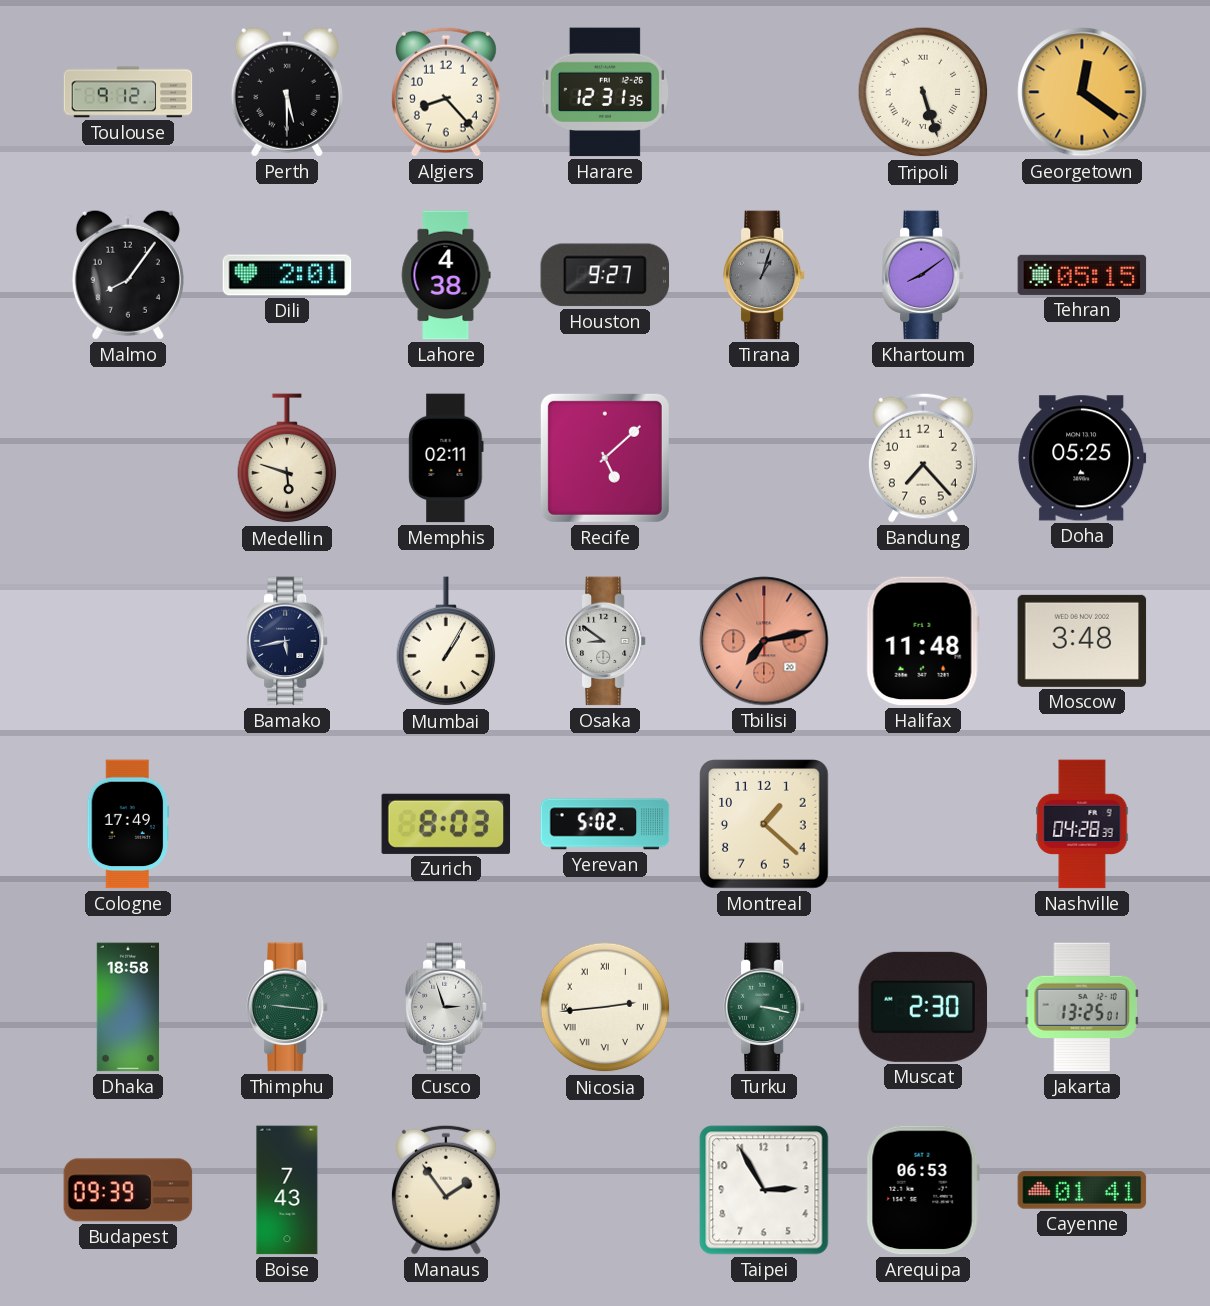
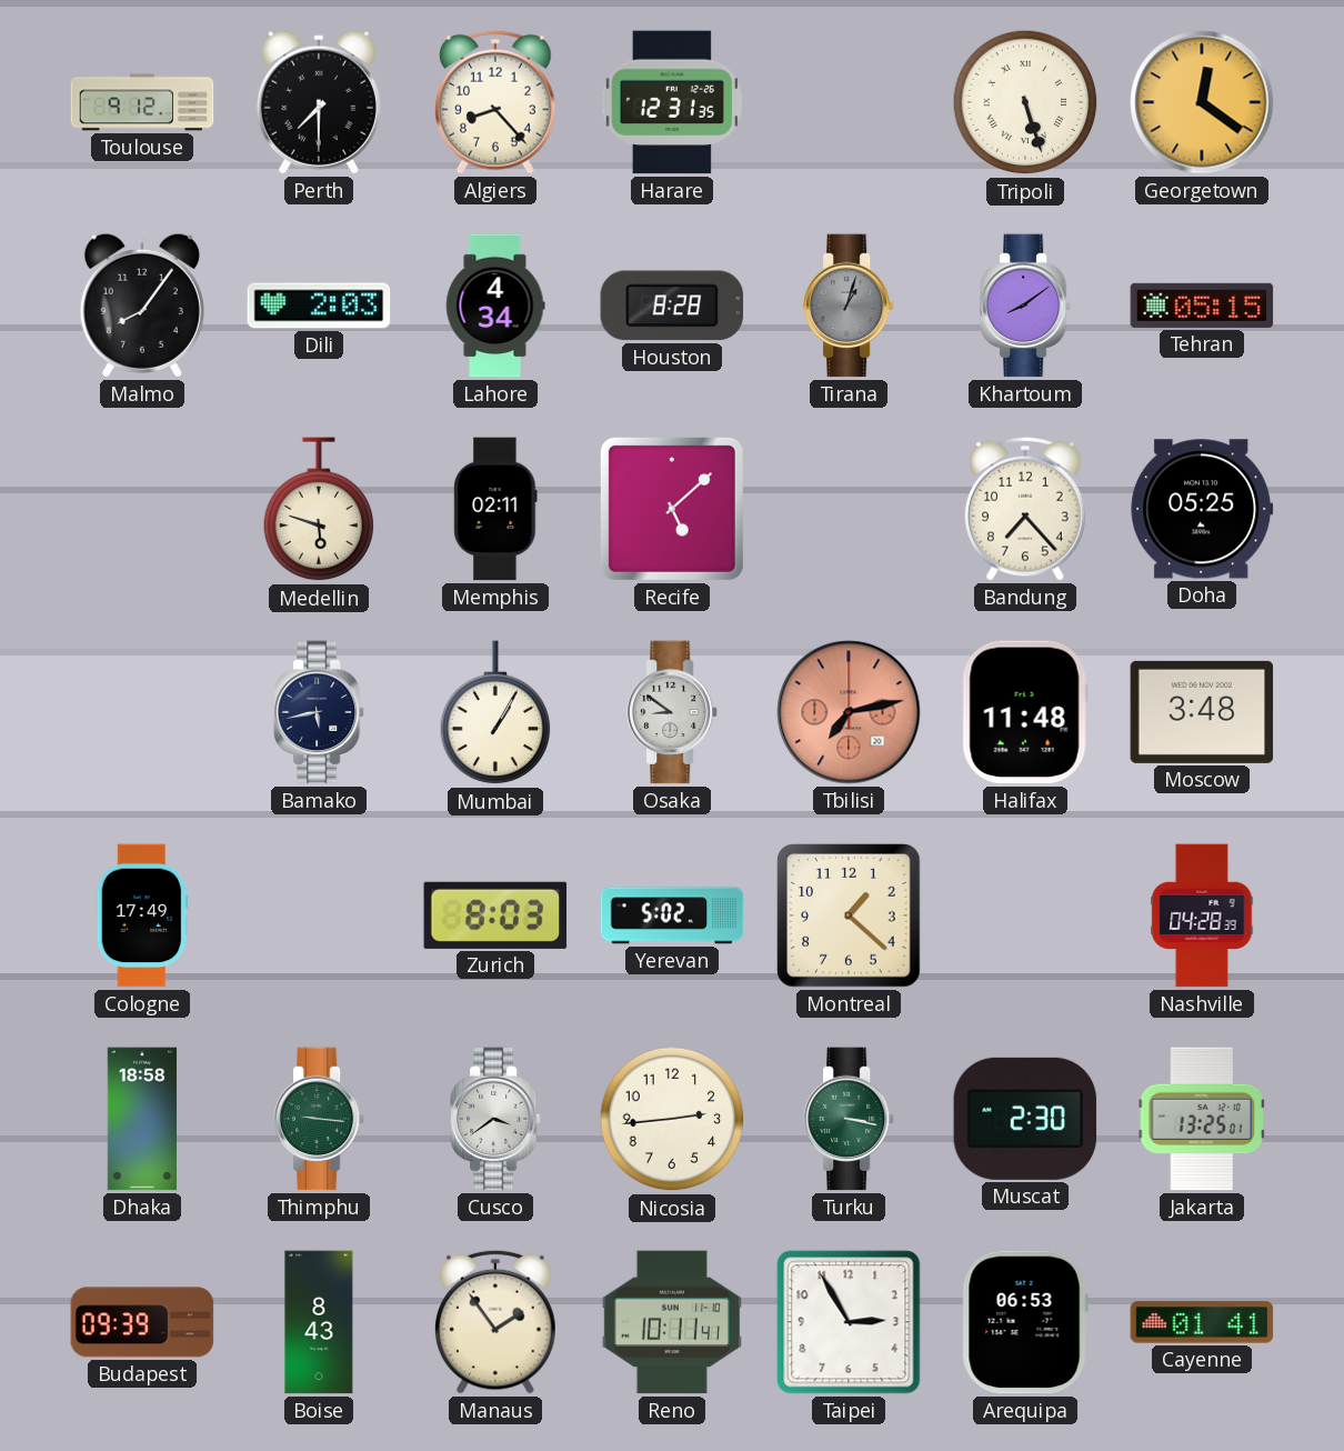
Perth: 5:30 -> 7:30 (319, 102)
Dili: 2:01 -> 2:03 (319, 306)
Lahore: 4:38 -> 4:34 (495, 306)
Houston: 9:27 -> 8:28 (672, 306)
Cusco: 2:57 -> 3:39 (495, 1119)
Nicosia numerals: Roman -> Arabic (672, 1119)
Boise: 7:43 -> 8:43 (319, 1322)
Reno: none -> 10:11 (672, 1322)
